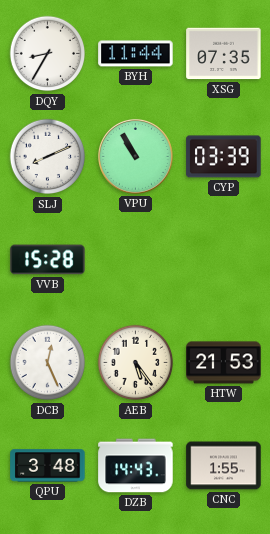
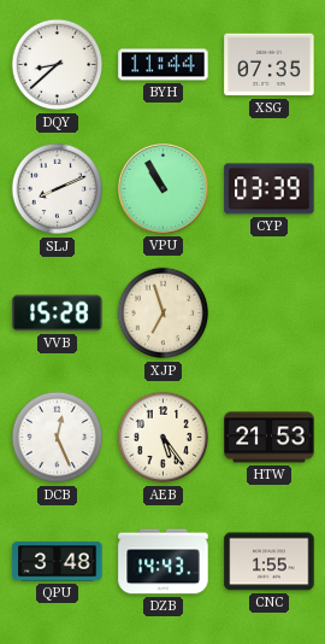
DQY: 8:35 -> 8:38 (58, 65)
XJP: none -> 6:57 (164, 314)
